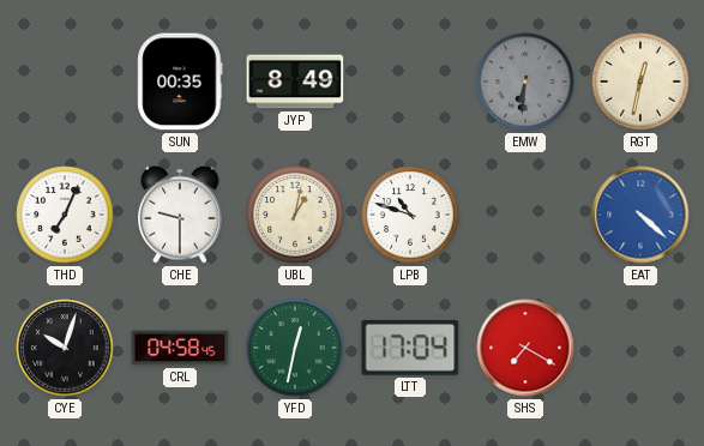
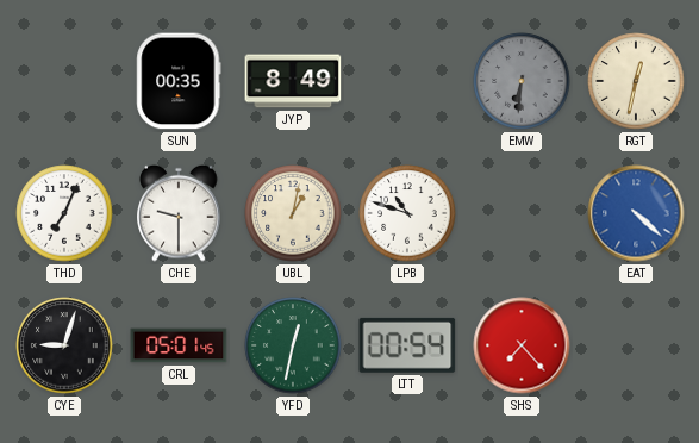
CYE: 10:03 -> 9:03 (64, 345)
CRL: 04:58 -> 05:01 (179, 345)
LTT: 17:04 -> 00:54 (407, 345)
SHS: 7:20 -> 7:23 (522, 345)
